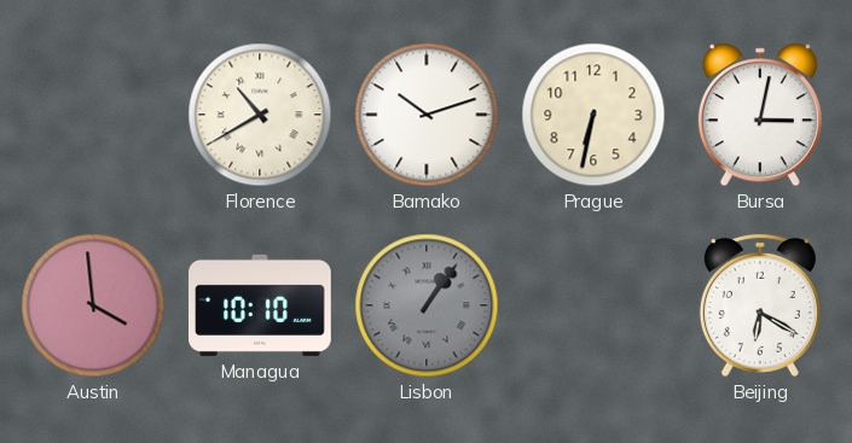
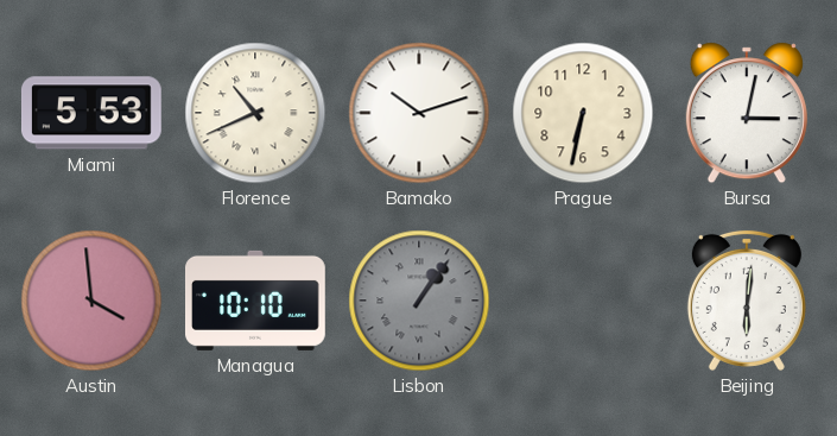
Miami: none -> 5:53 (91, 113)
Florence: 10:40 -> 10:41 (255, 113)
Beijing: 6:20 -> 6:01 (747, 301)
